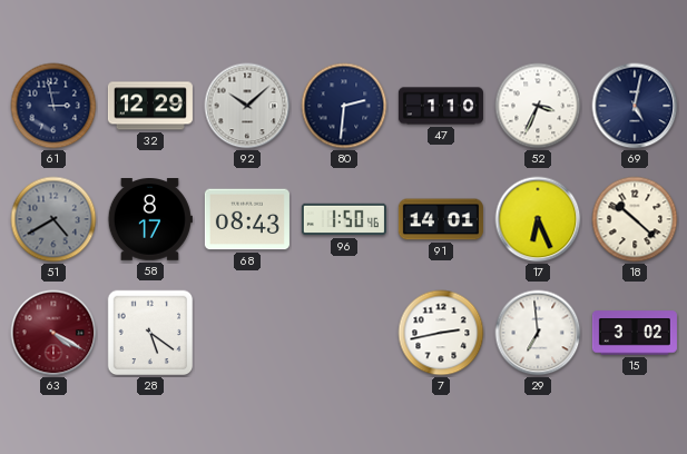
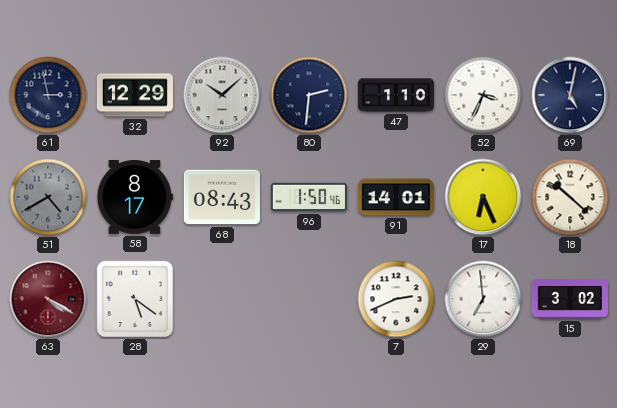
7: 2:43 -> 2:41 (396, 299)
